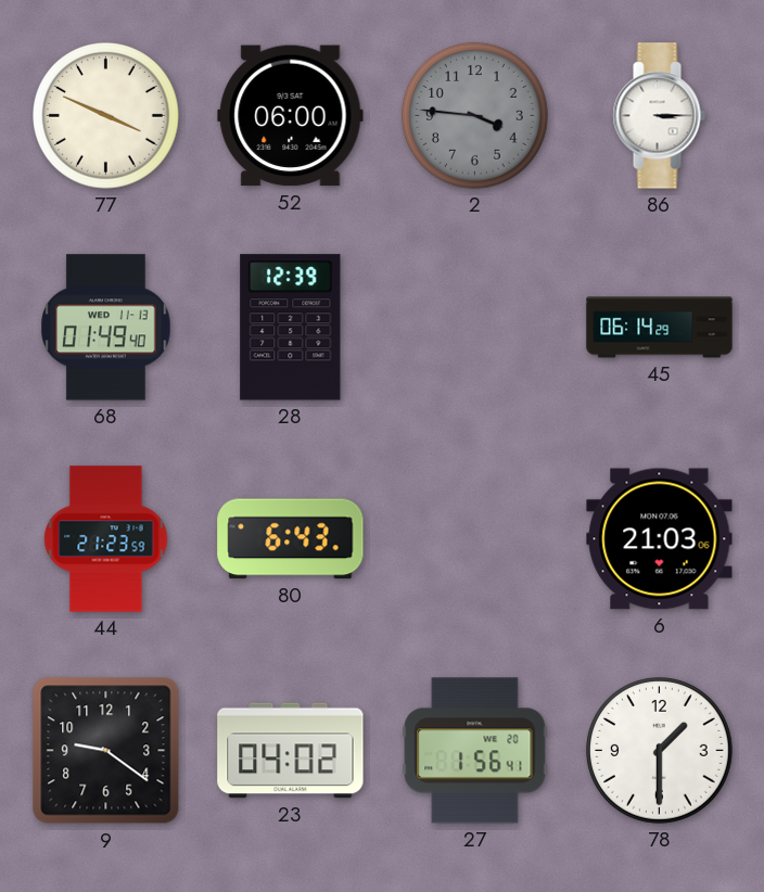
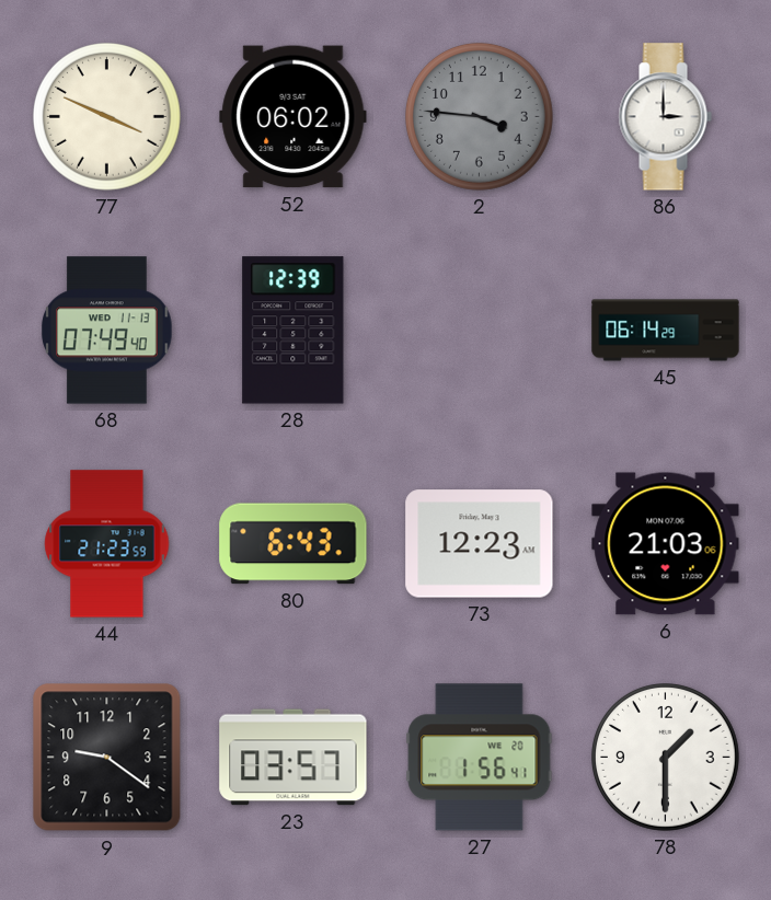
52: 06:00 -> 06:02 (294, 117)
86: 3:15 -> 3:00 (665, 117)
68: 01:49 -> 07:49 (107, 331)
73: none -> 12:23 (480, 544)
23: 04:02 -> 03:57 (294, 758)
